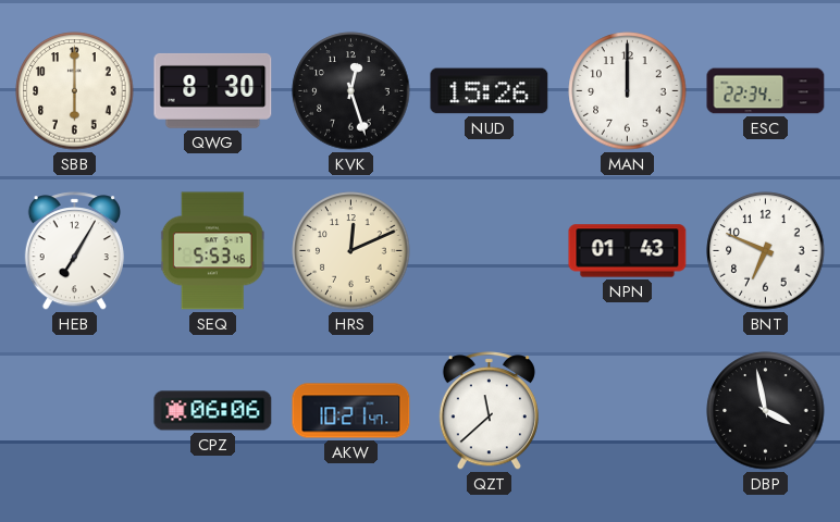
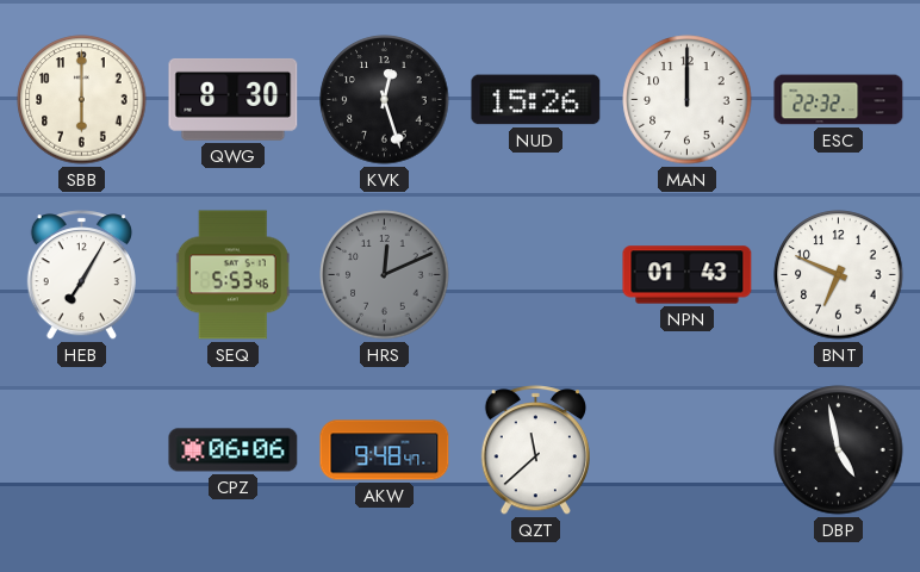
ESC: 22:34 -> 22:32 (839, 100)
HRS dial: cream -> grey (385, 275)
AKW: 10:21 -> 9:48 (385, 450)
DBP: 3:58 -> 4:58 (839, 450)
